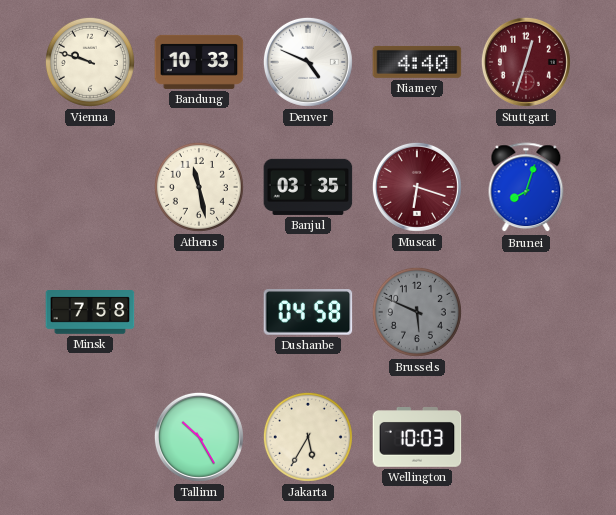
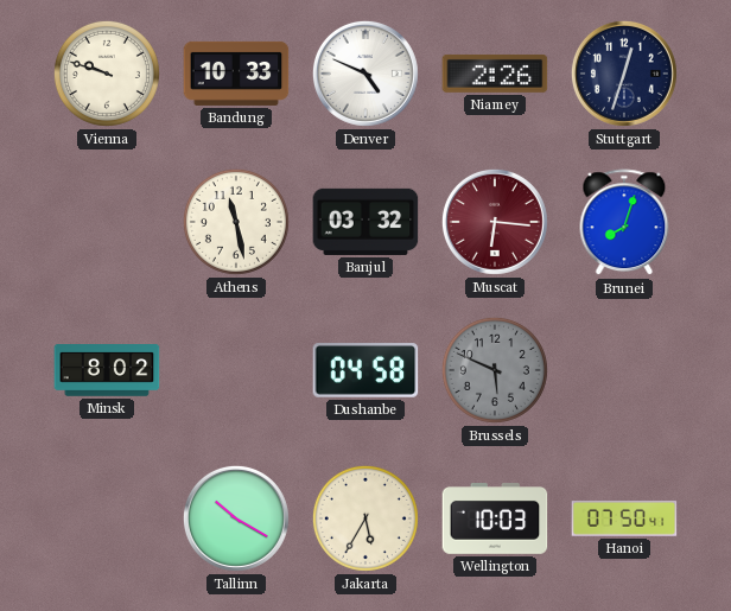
Niamey: 4:40 -> 2:26 (495, 74)
Stuttgart dial: burgundy -> navy (624, 74)
Banjul: 03:35 -> 03:32 (366, 222)
Muscat: 6:18 -> 6:16 (495, 222)
Minsk: 7:58 -> 8:02 (107, 370)
Tallinn: 10:25 -> 10:20 (236, 518)
Hanoi: none -> 07:50 (624, 518)
